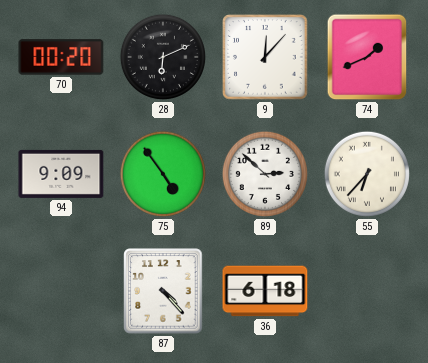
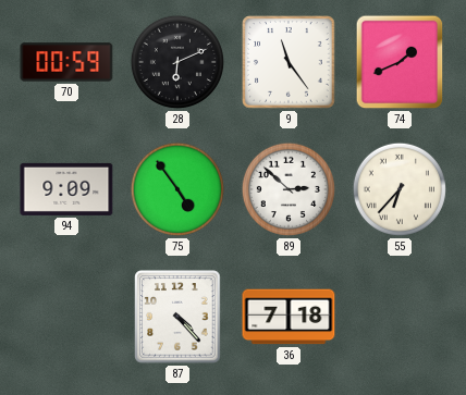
70: 00:20 -> 00:59 (66, 62)
9: 12:07 -> 11:24 (290, 63)
36: 6:18 -> 7:18 (289, 317)
